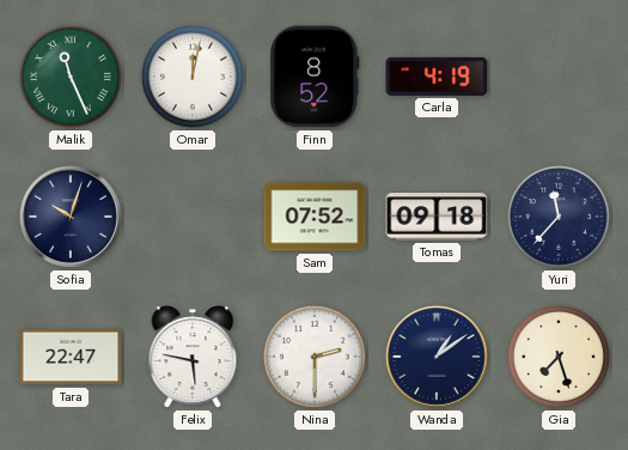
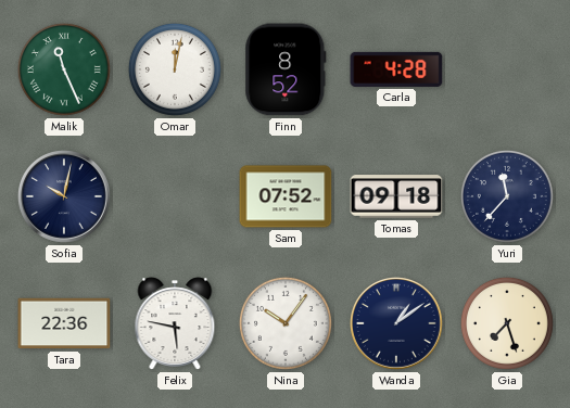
Carla: 4:19 -> 4:28 (396, 69)
Sofia: 10:03 -> 10:02 (65, 197)
Tara: 22:47 -> 22:36 (64, 323)
Nina: 2:30 -> 10:06 (286, 323)
